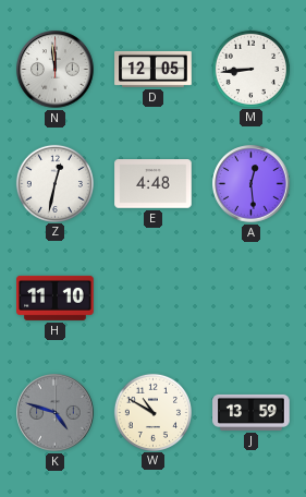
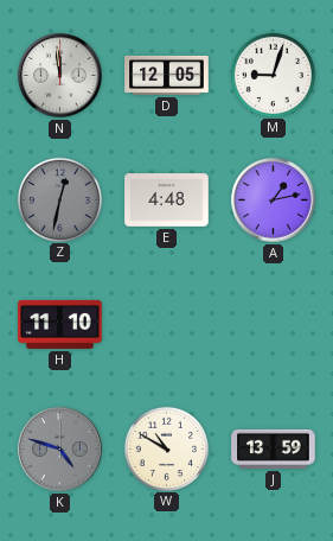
M: 8:44 -> 9:03 (273, 75)
Z dial: white -> grey (59, 199)
A: 12:29 -> 1:13 (274, 201)
